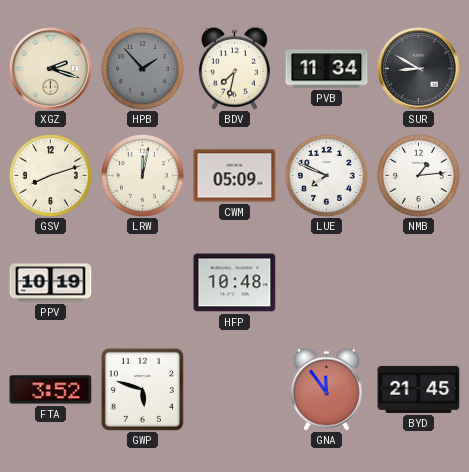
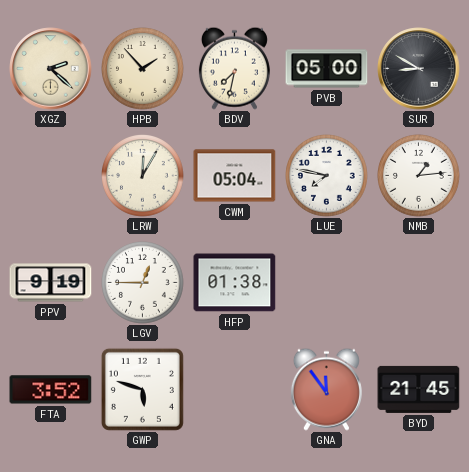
XGZ: 2:18 -> 2:22 (51, 69)
HPB dial: grey -> cream (143, 69)
PVB: 11:34 -> 05:00 (327, 69)
GSV: 8:12 -> none (51, 176)
LRW: 12:02 -> 12:05 (143, 176)
CWM: 05:09 -> 05:04 (235, 176)
LUE: 7:49 -> 7:47 (327, 176)
PPV: 10:19 -> 9:19 (51, 283)
LGV: none -> 12:45 (143, 283)
HFP: 10:48 -> 01:38 (235, 283)
